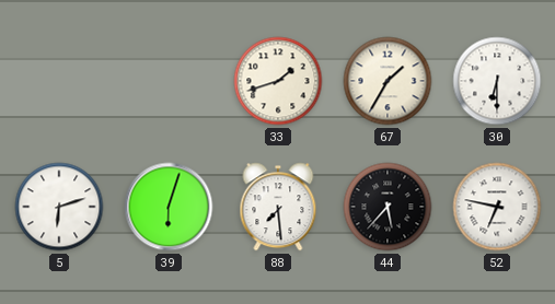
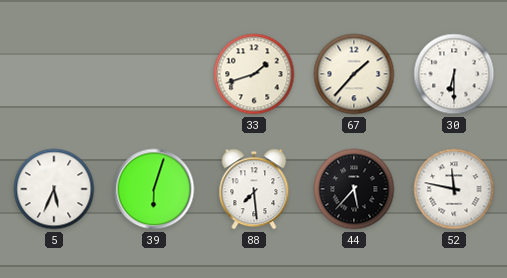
67: 1:35 -> 1:37 (354, 74)
5: 6:12 -> 5:34 (54, 189)
52: 6:47 -> 11:47 (454, 189)
